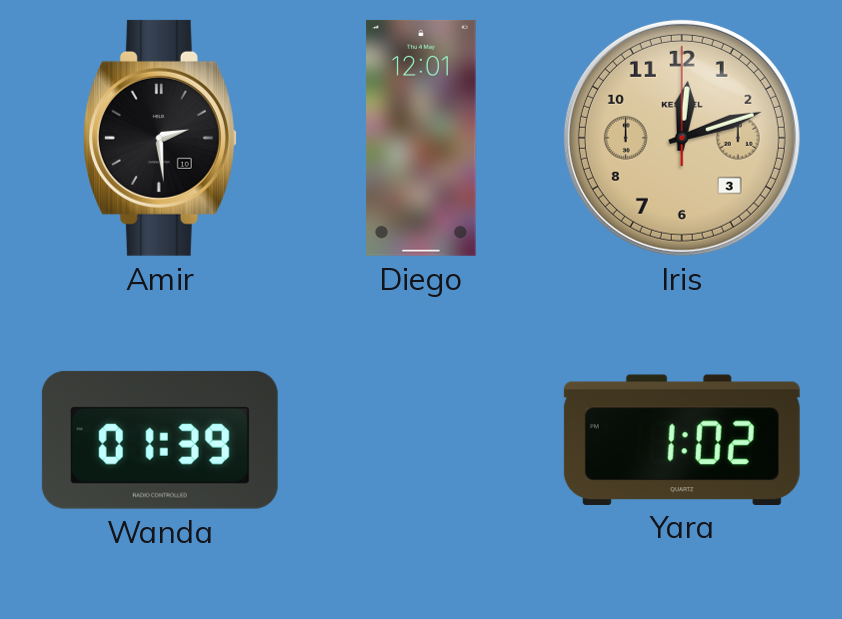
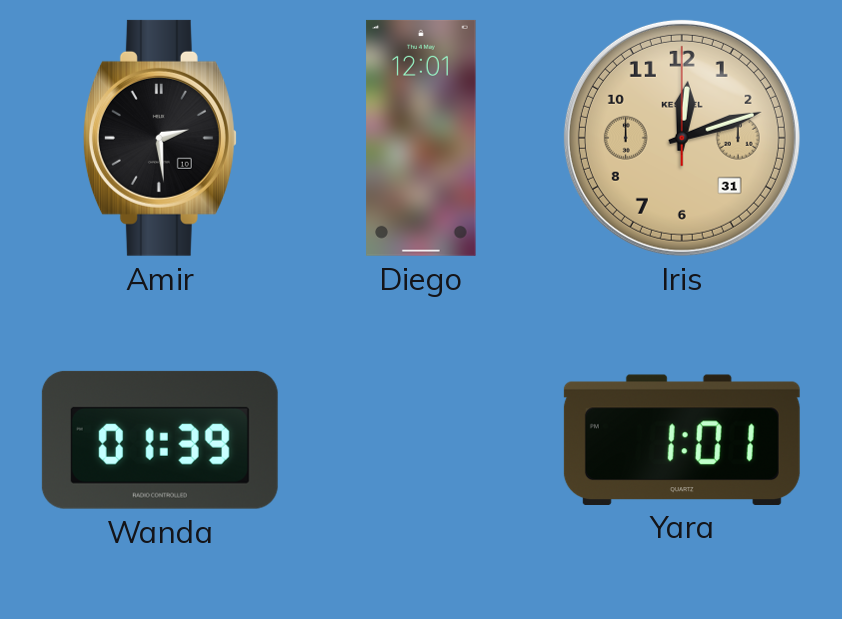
Iris date: 3 -> 31 (682, 138)
Yara: 1:02 -> 1:01 (682, 439)
